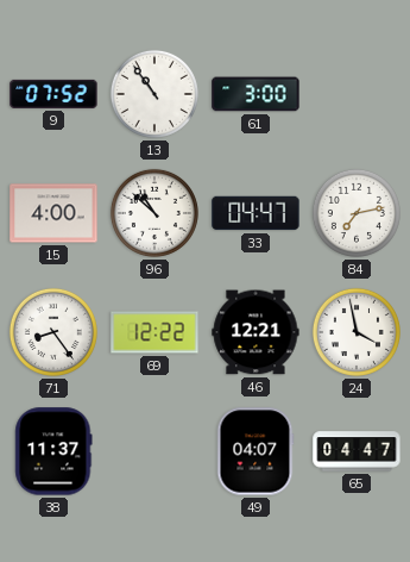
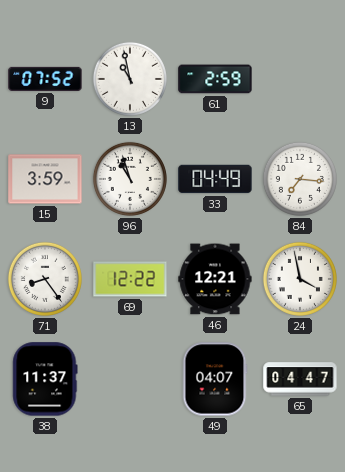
13: 10:54 -> 10:58 (130, 79)
61: 3:00 -> 2:59 (215, 79)
15: 4:00 -> 3:59 (45, 179)
96: 10:52 -> 10:57 (130, 179)
33: 04:47 -> 04:49 (215, 179)
84: 7:13 -> 7:16 (300, 179)
